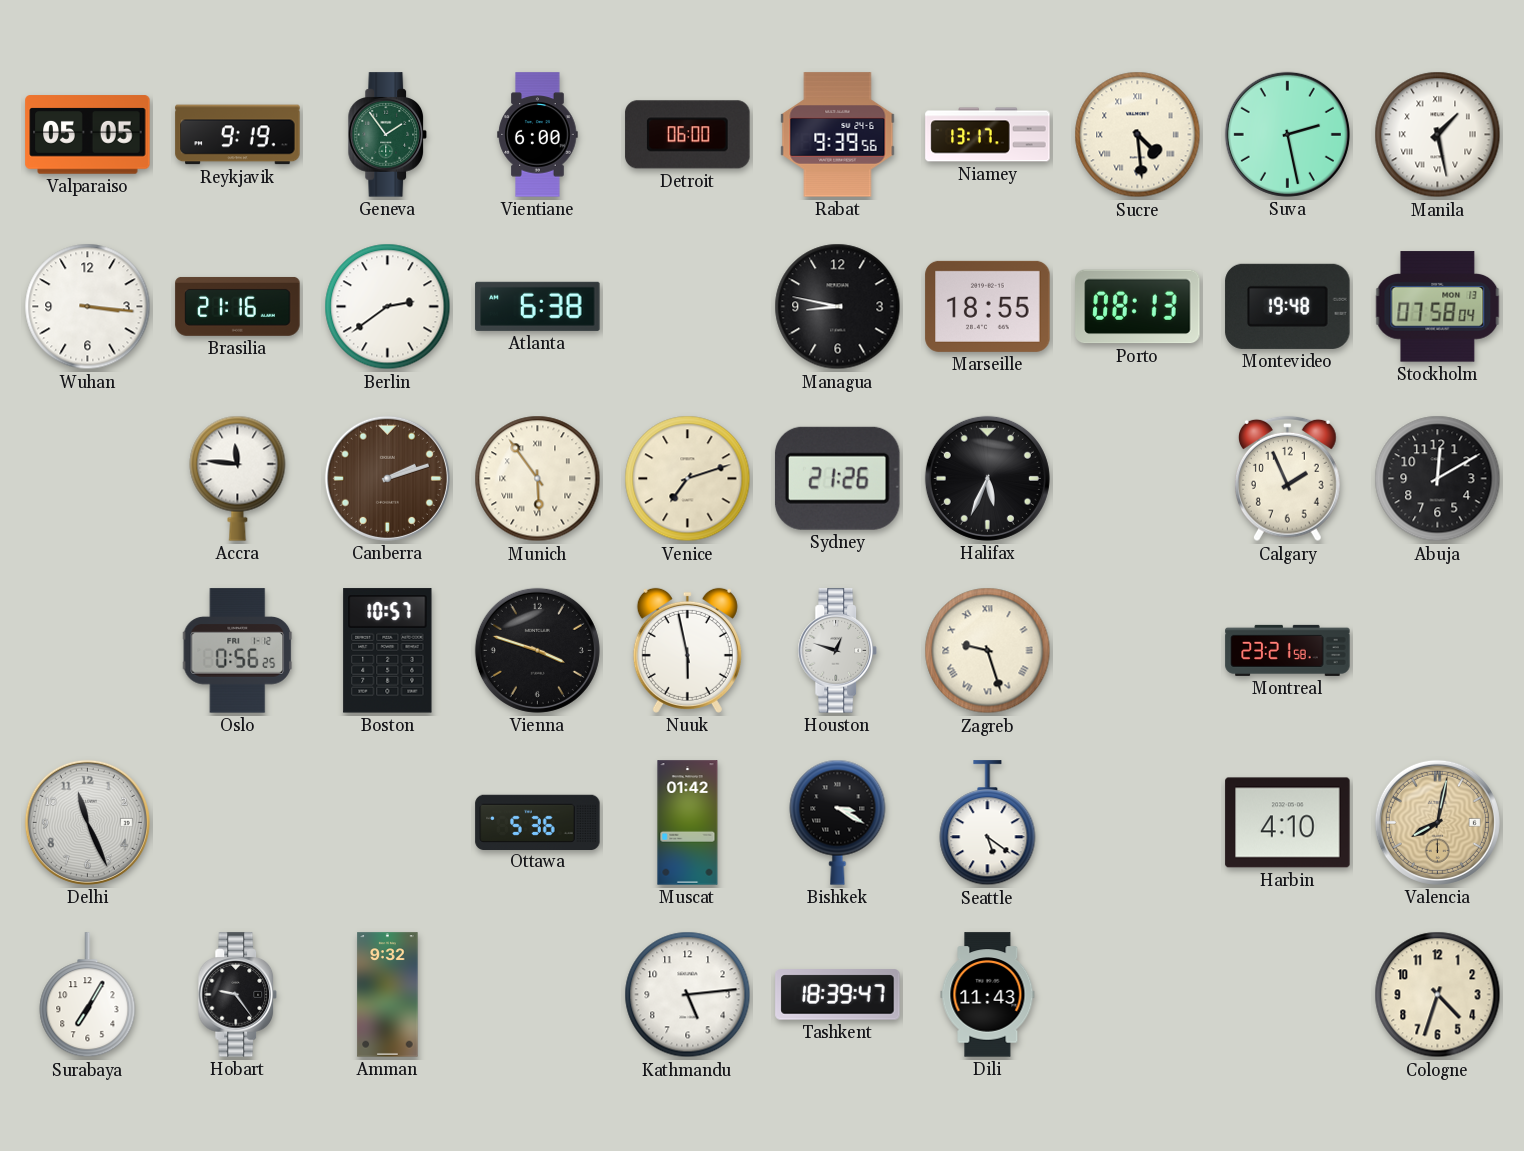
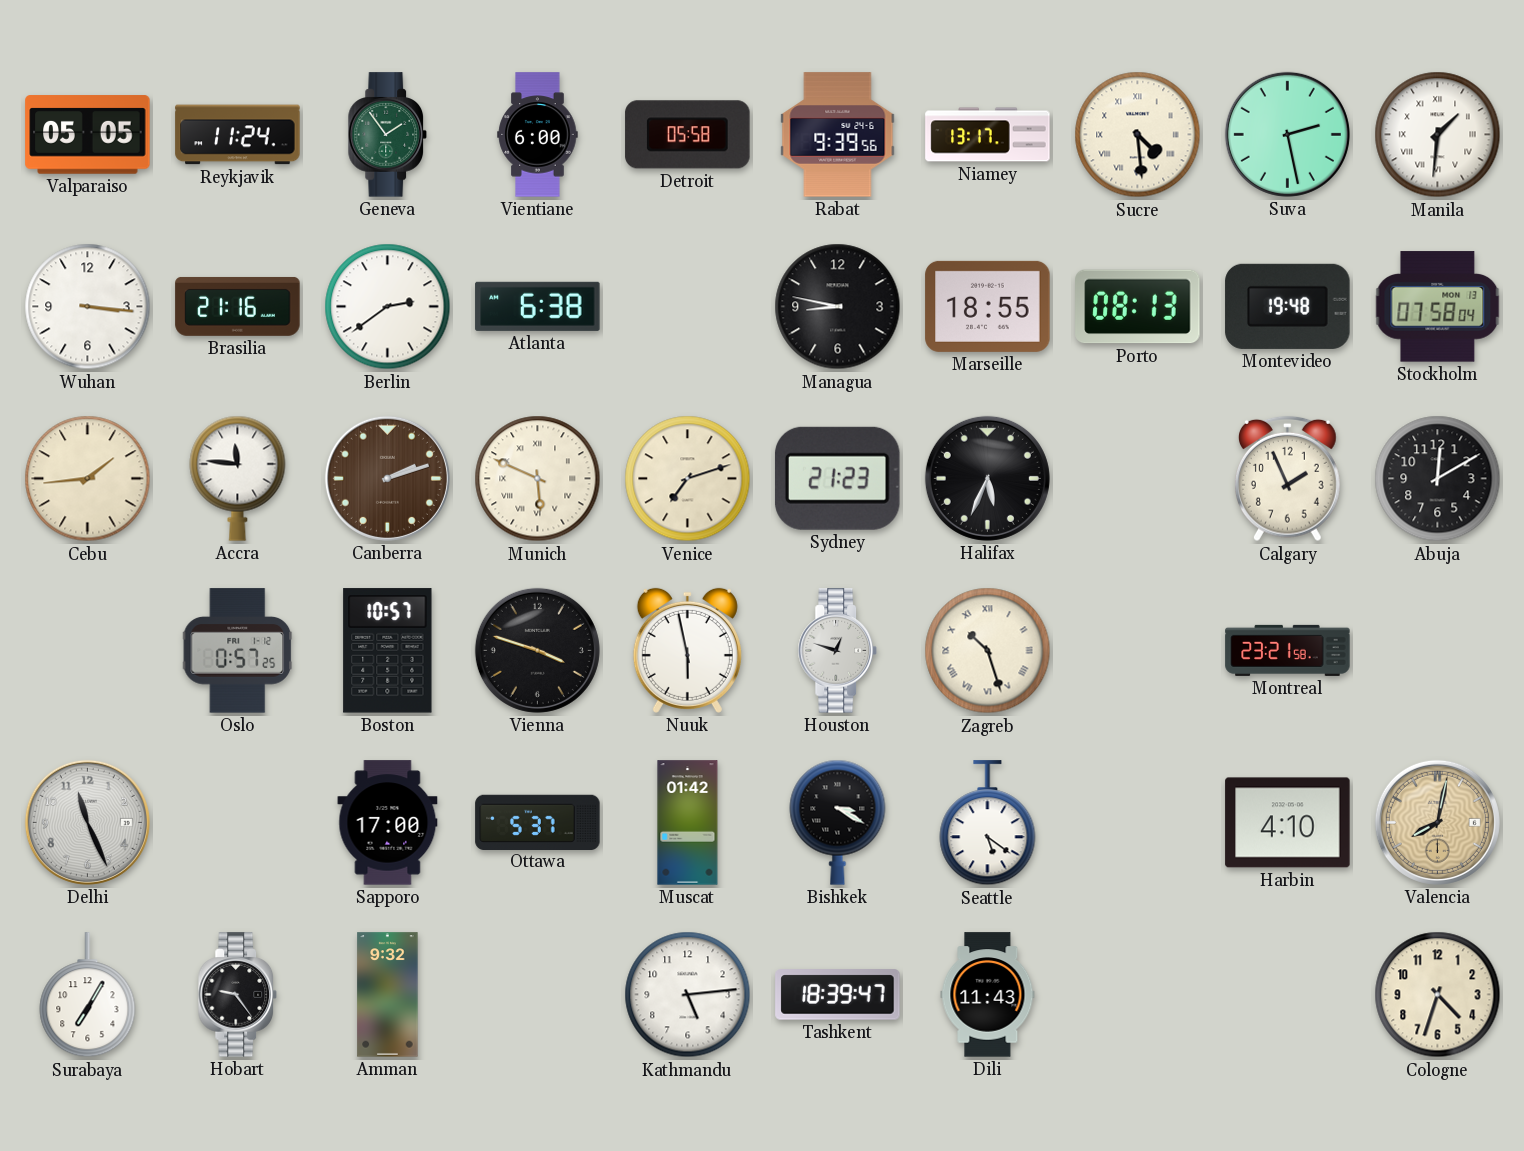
Reykjavik: 9:19 -> 11:24 (238, 135)
Detroit: 06:00 -> 05:58 (688, 135)
Manila: 1:28 -> 1:31 (1438, 135)
Cebu: none -> 1:44 (88, 479)
Munich: 5:54 -> 5:49 (538, 479)
Sydney: 21:26 -> 21:23 (838, 478)
Oslo: 0:56 -> 0:57 (238, 651)
Zagreb: 9:27 -> 10:27 (988, 651)
Sapporo: none -> 17:00 (388, 823)
Ottawa: 5:36 -> 5:37 (538, 822)
